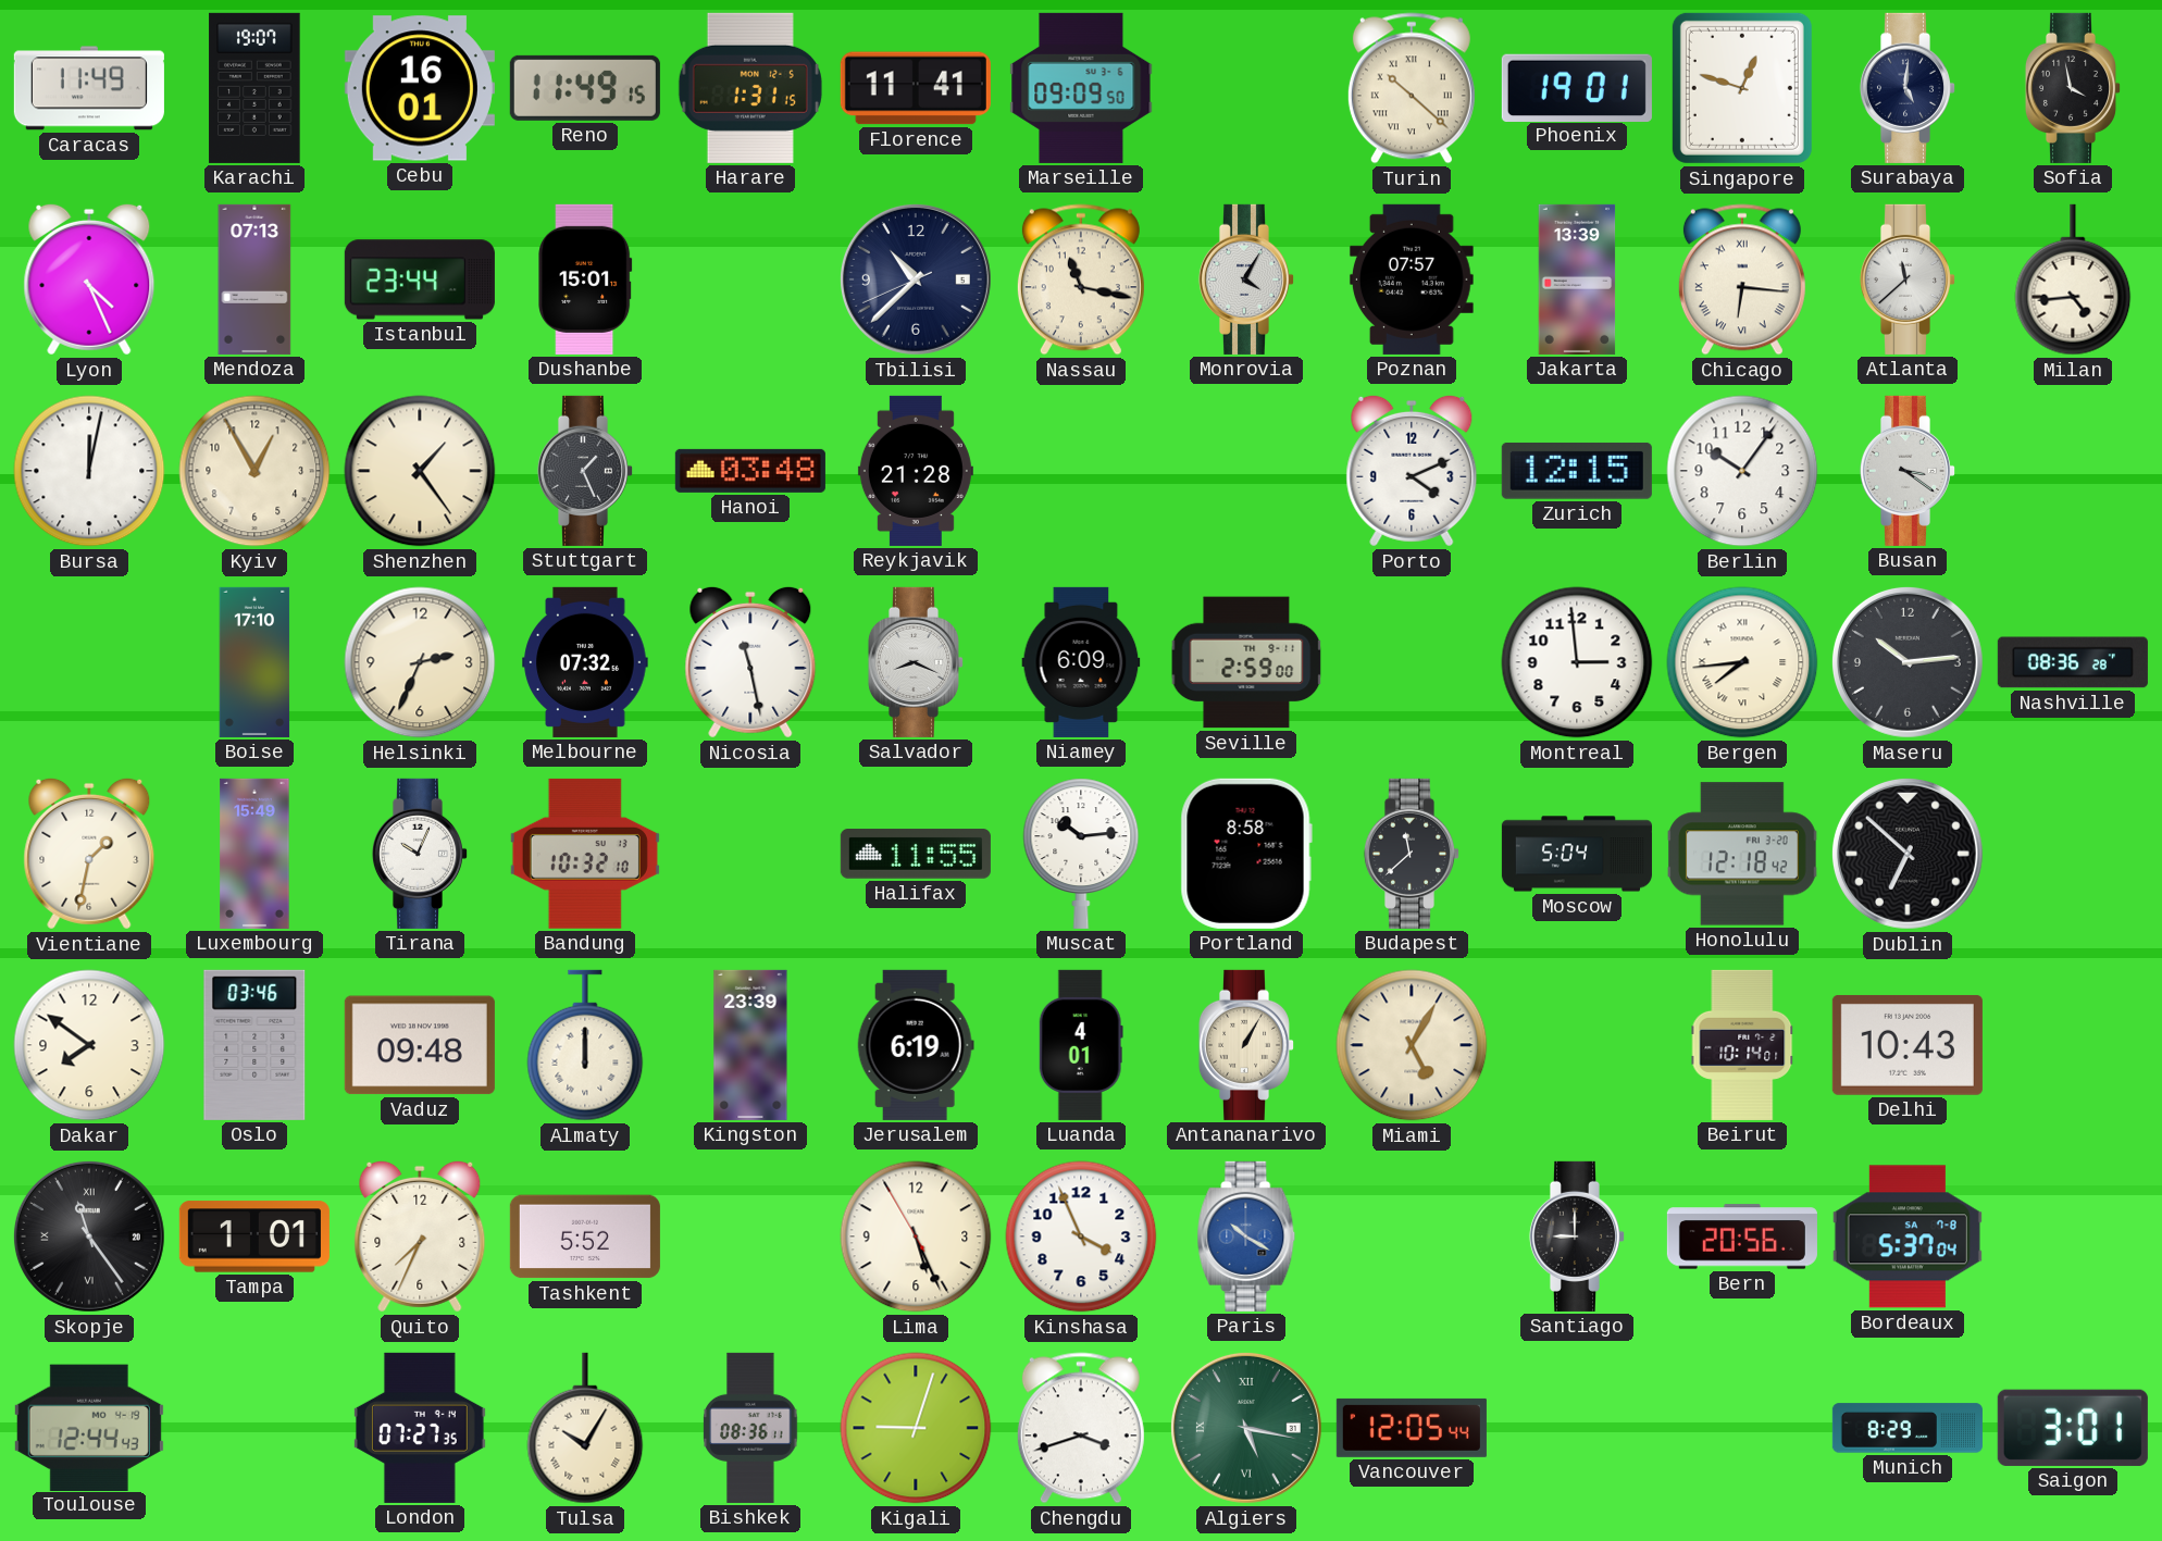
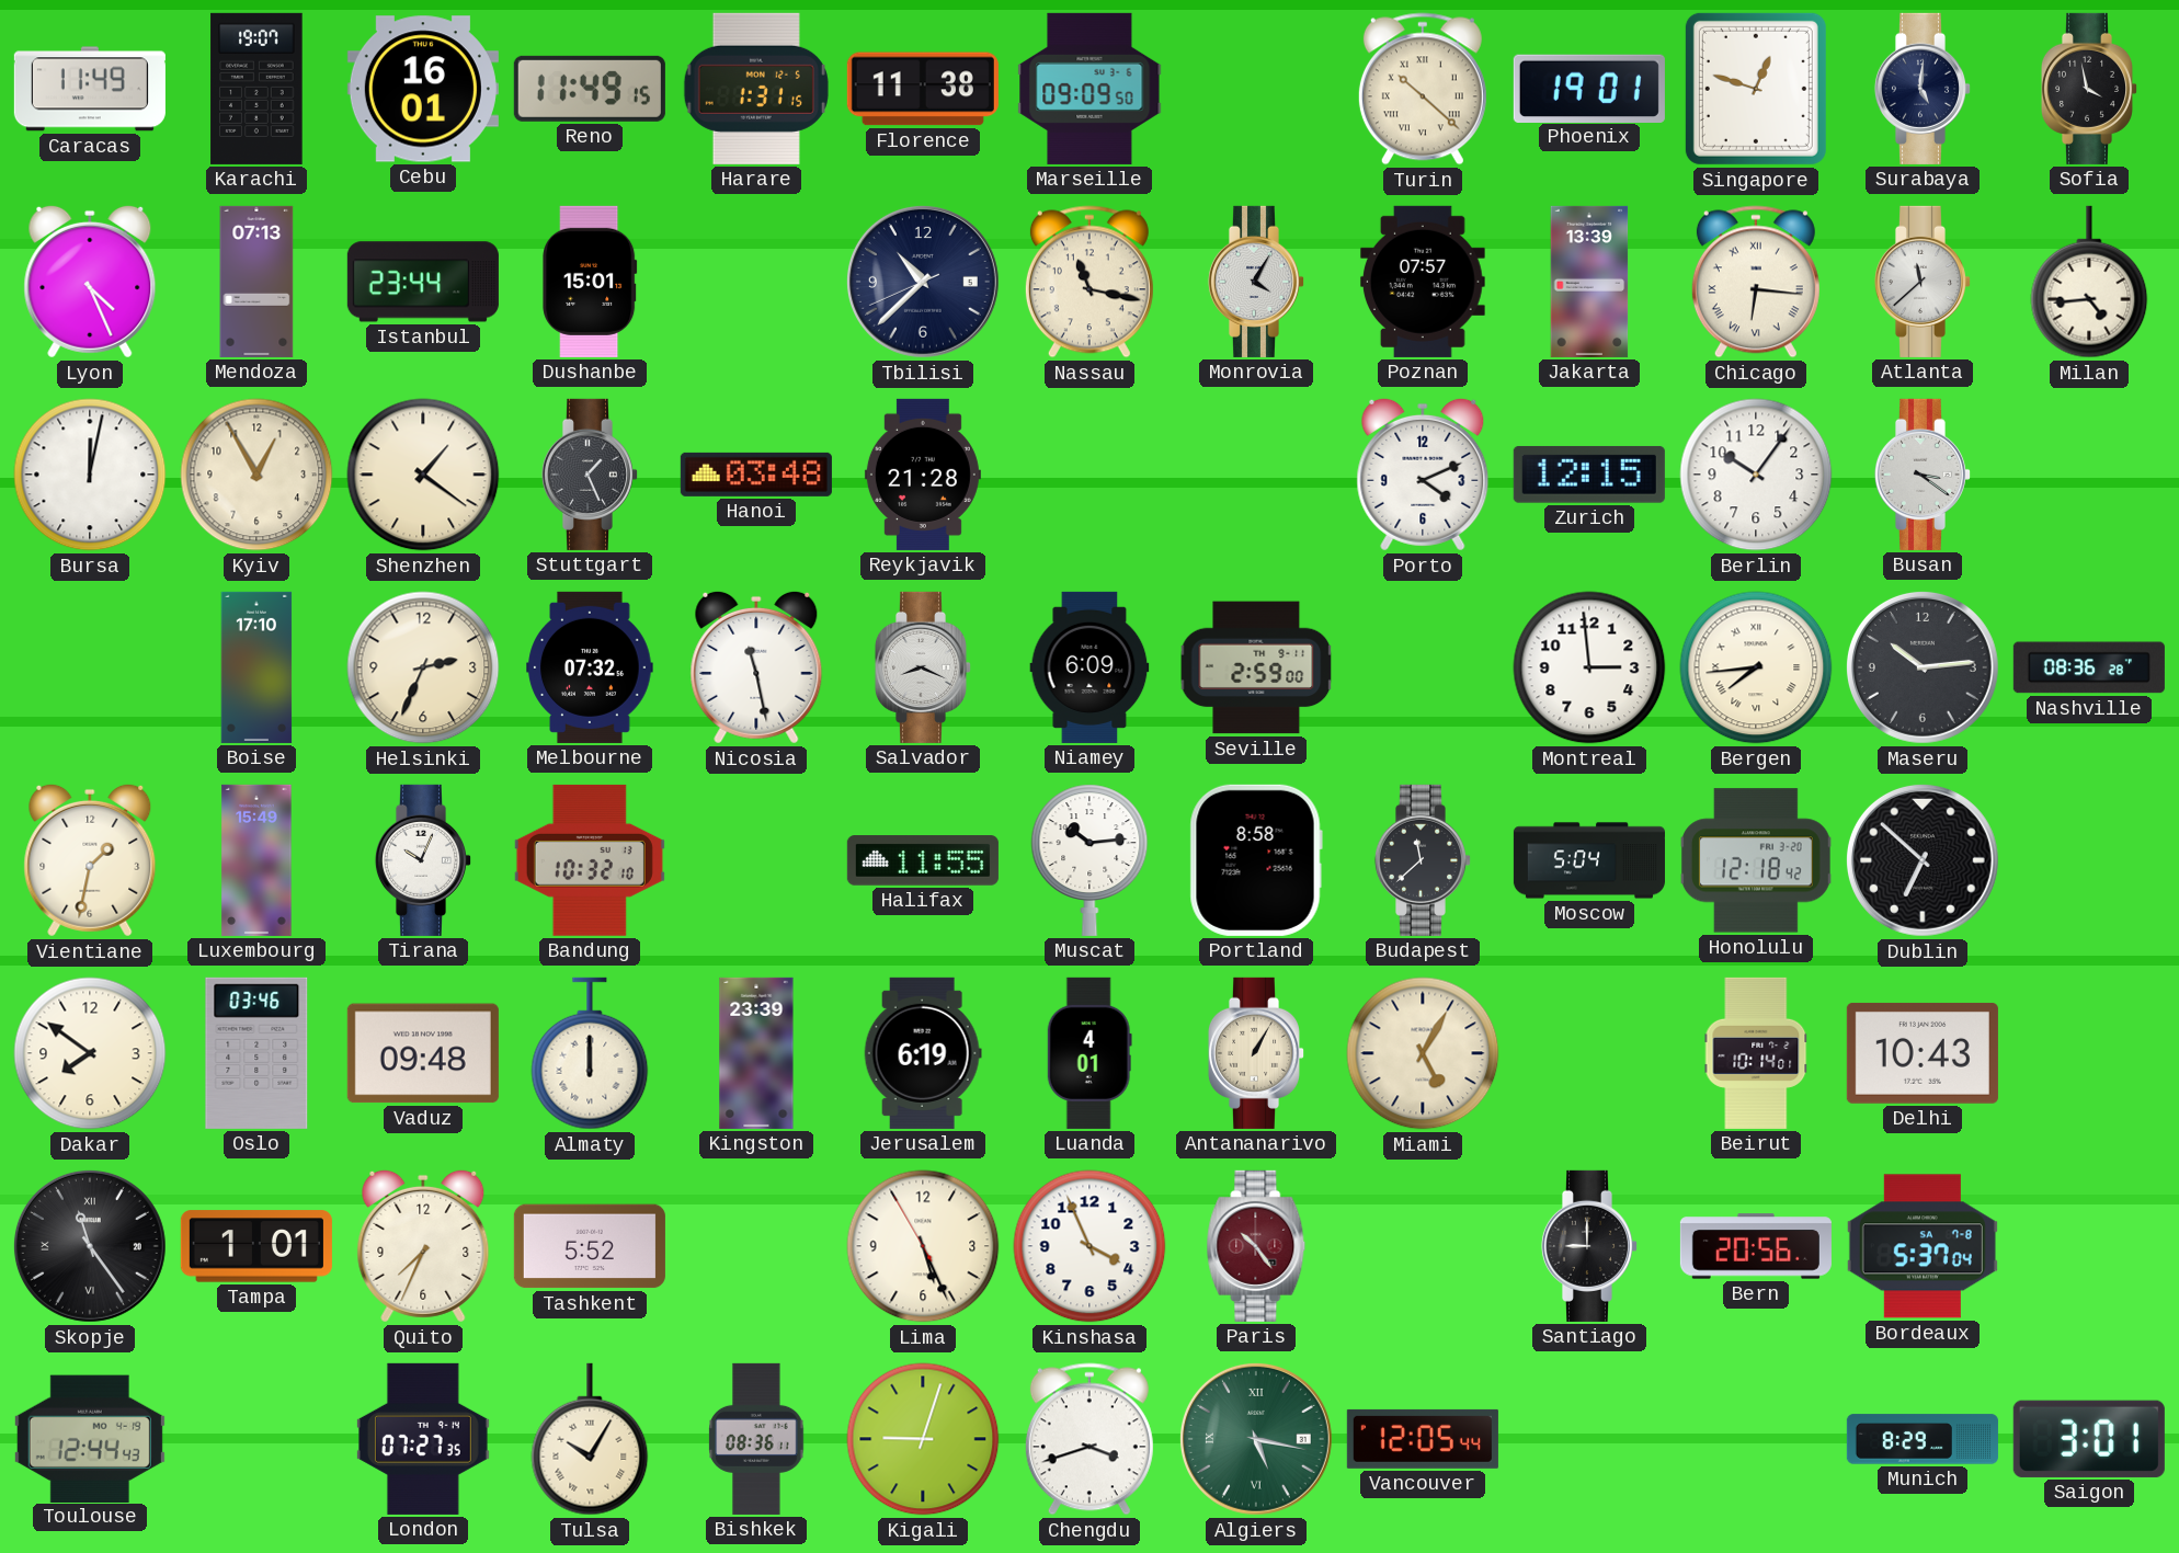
Florence: 11:41 -> 11:38 (923, 89)
Shenzhen: 1:24 -> 1:21 (423, 475)
Paris: 10:20 -> 10:24 (1256, 1246)
Paris dial: blue -> burgundy (1256, 1246)
